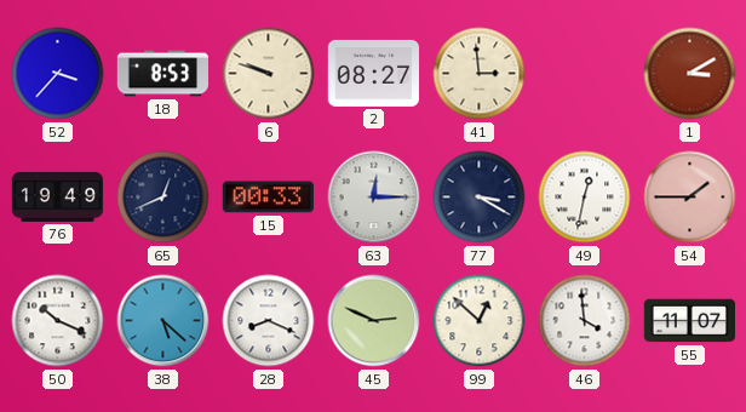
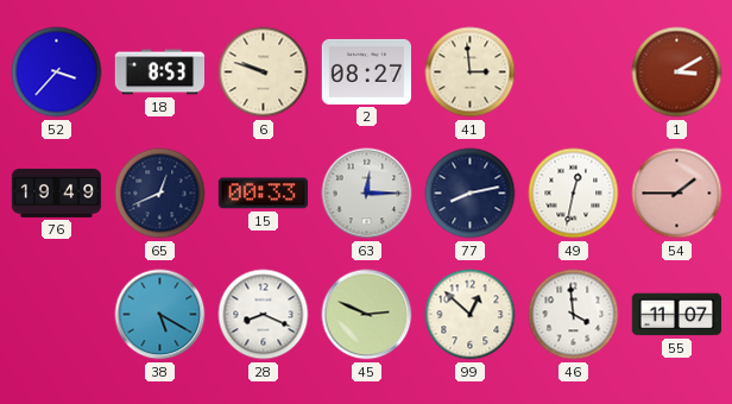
77: 3:20 -> 8:13 (471, 194)
50: 10:19 -> none (58, 321)
38: 5:22 -> 5:20 (160, 315)
